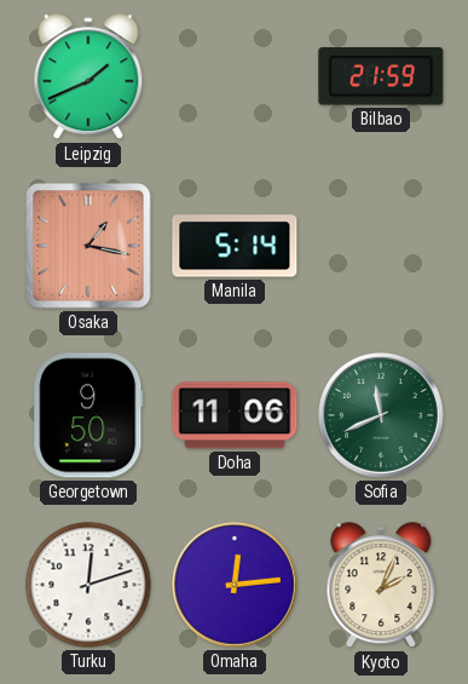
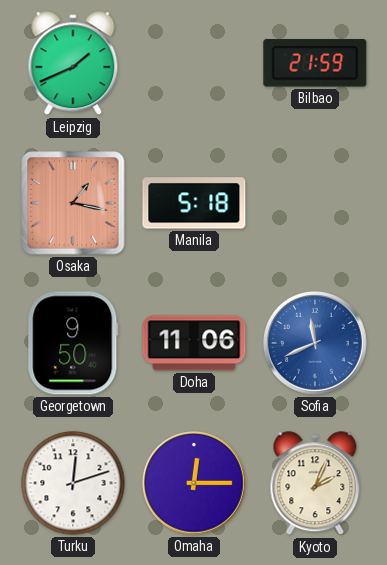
Manila: 5:14 -> 5:18 (194, 203)
Sofia dial: green -> blue (316, 344)
Omaha: 12:14 -> 12:15 (195, 484)
